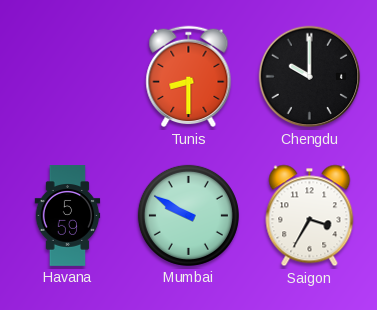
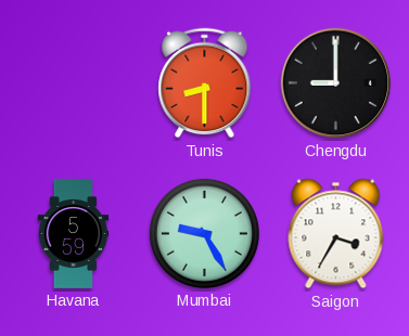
Chengdu: 10:00 -> 9:00 (336, 83)
Mumbai: 9:50 -> 9:25 (204, 233)
